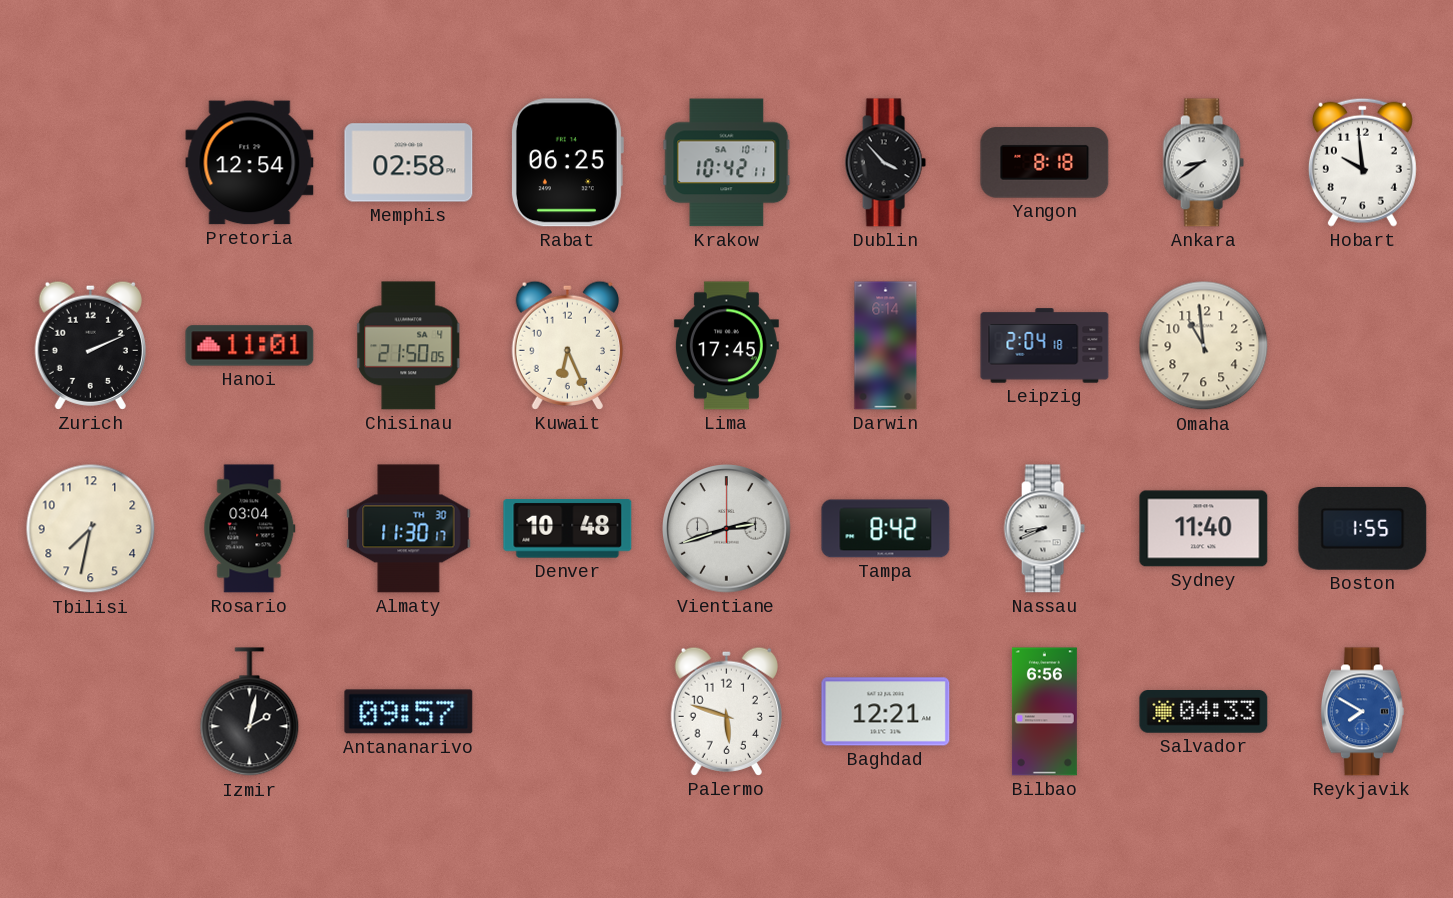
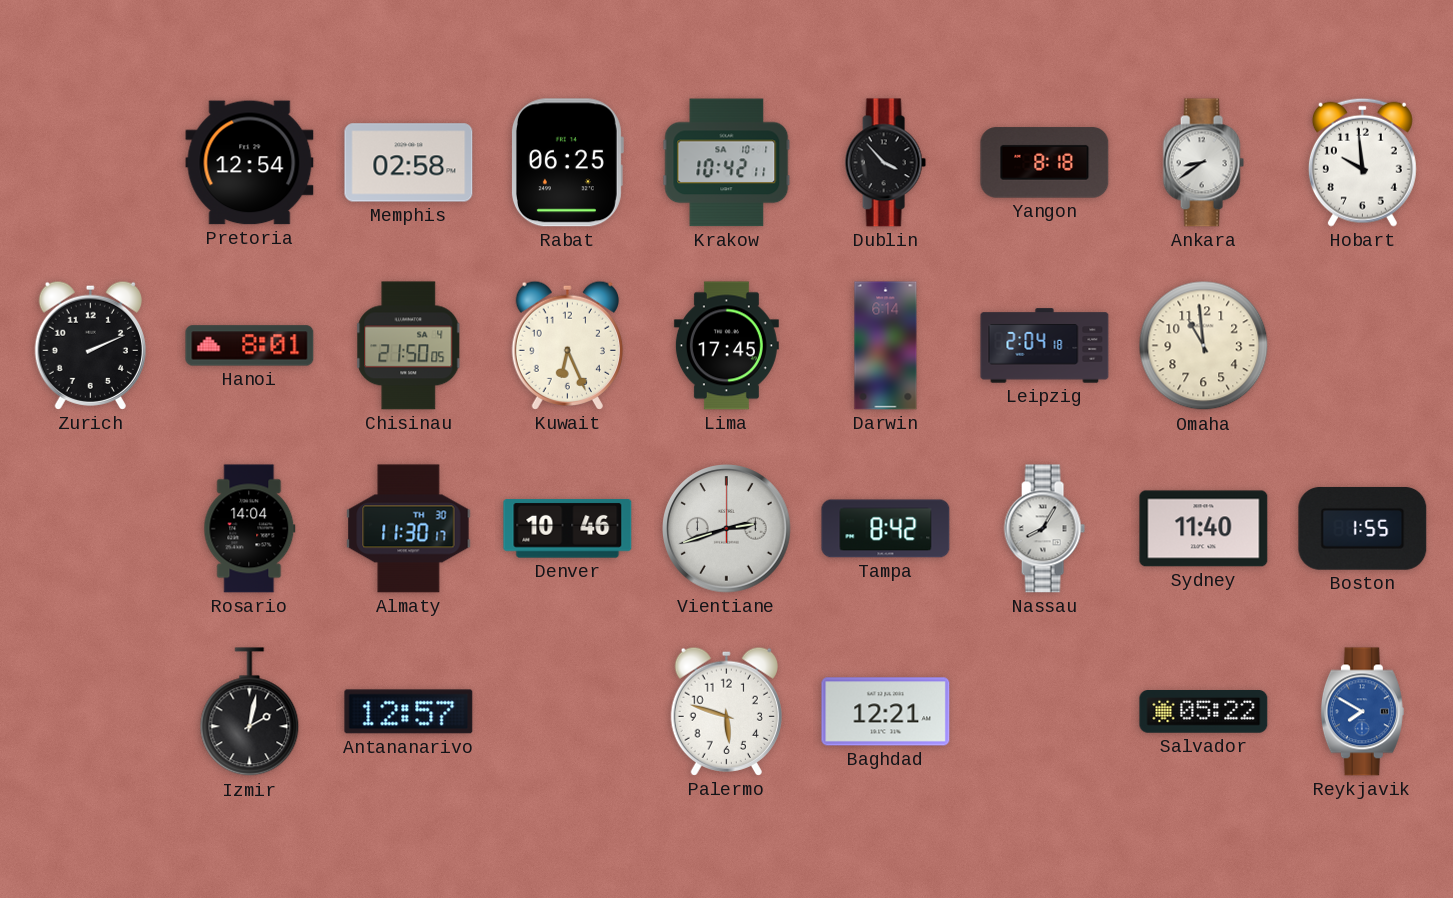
Hanoi: 11:01 -> 8:01 (250, 346)
Tbilisi: 7:32 -> none (91, 529)
Rosario: 03:04 -> 14:04 (250, 529)
Denver: 10:48 -> 10:46 (568, 529)
Nassau: 8:41 -> 8:05 (1044, 529)
Antananarivo: 09:57 -> 12:57 (409, 712)
Bilbao: 6:56 -> none (1044, 712)
Salvador: 04:33 -> 05:22 (1204, 712)
